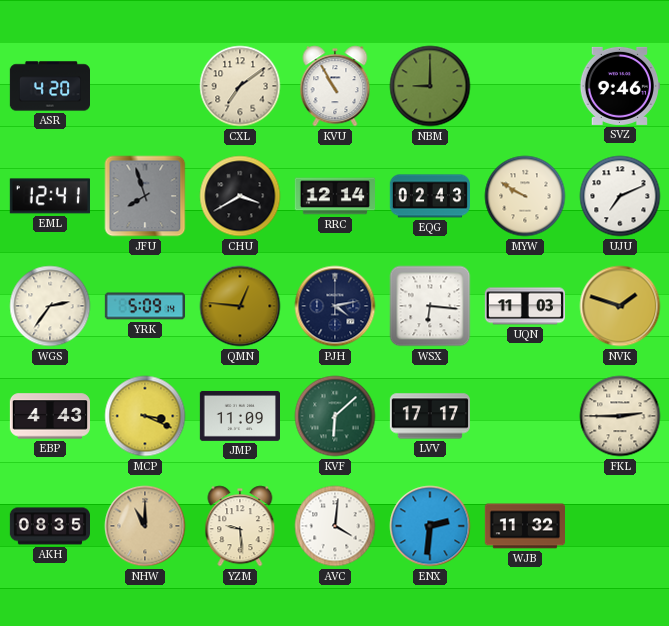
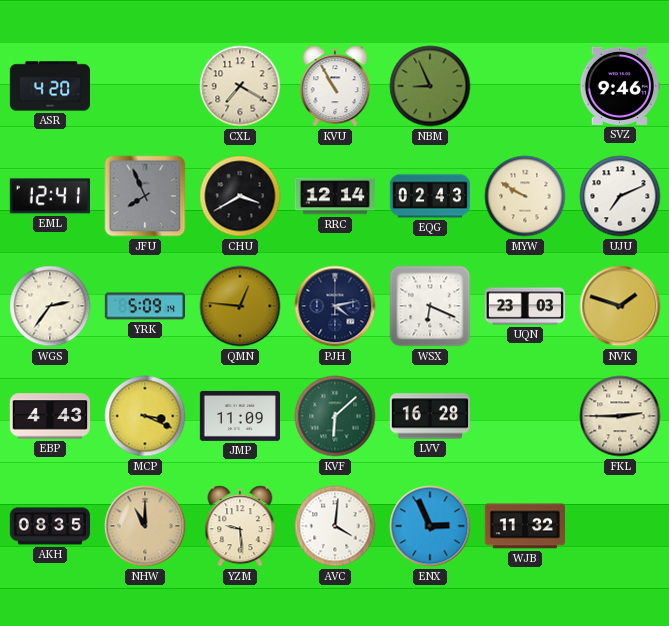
CXL: 7:09 -> 7:20 (240, 86)
NBM: 9:00 -> 8:56 (430, 86)
JFU: 7:57 -> 7:56 (145, 196)
WSX: 6:16 -> 6:19 (430, 306)
UQN: 11:03 -> 23:03 (524, 306)
LVV: 17:17 -> 16:28 (429, 416)
ENX: 2:31 -> 2:56 (430, 526)
